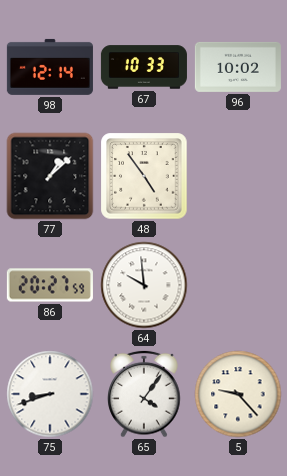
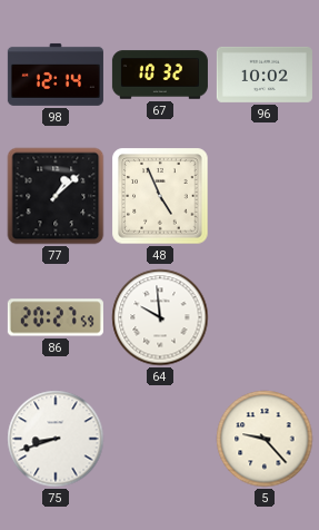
67: 10:33 -> 10:32 (160, 75)
48: 4:54 -> 4:56 (160, 196)
65: 4:06 -> none (144, 394)
